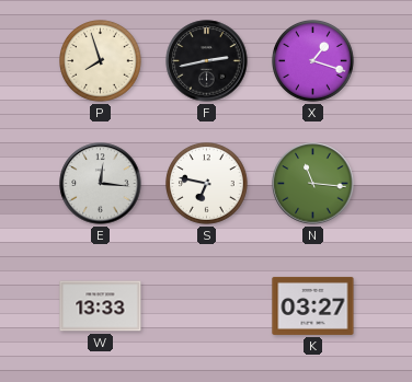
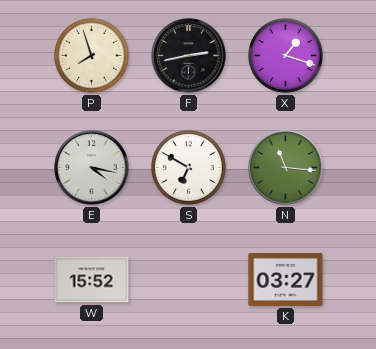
E: 12:16 -> 4:17 (92, 168)
S: 6:47 -> 6:50 (189, 168)
W: 13:33 -> 15:52 (92, 280)
